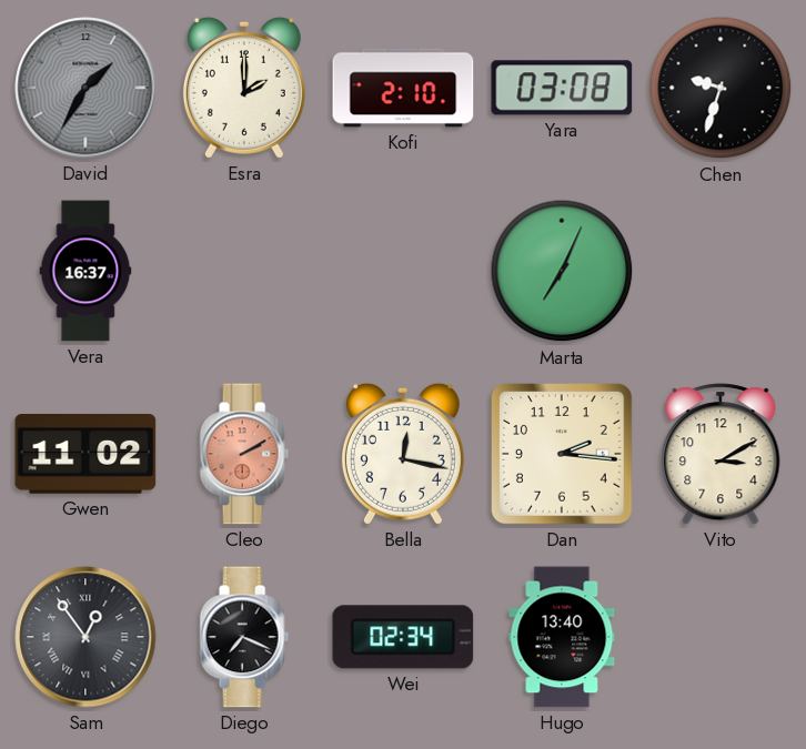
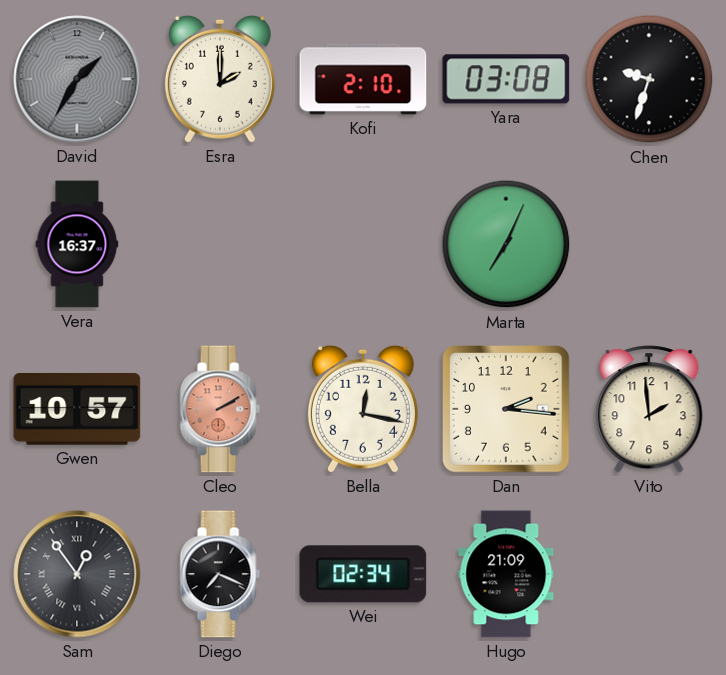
Gwen: 11:02 -> 10:57 (77, 409)
Vito: 3:10 -> 1:59 (649, 409)
Hugo: 13:40 -> 21:09 (506, 574)
